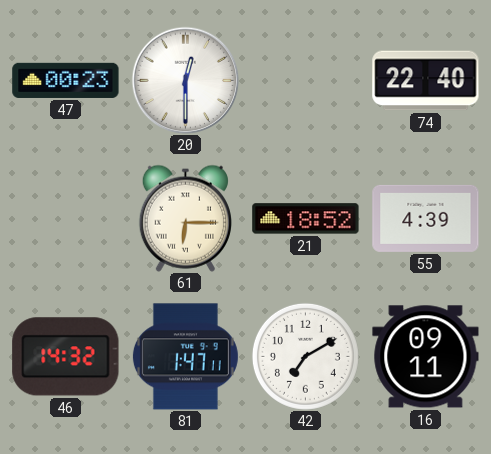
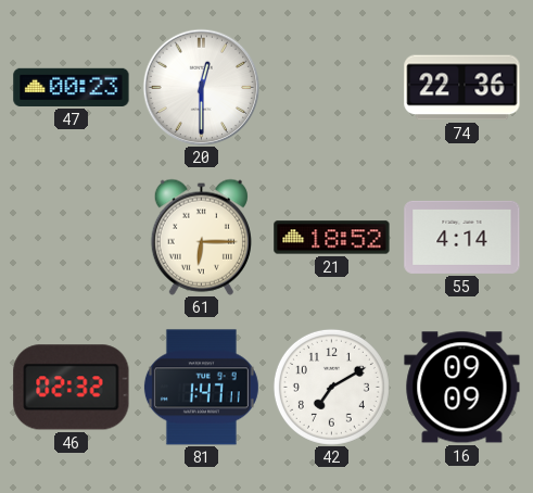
74: 22:40 -> 22:36 (462, 88)
55: 4:39 -> 4:14 (462, 237)
46: 14:32 -> 02:32 (72, 388)
16: 09:11 -> 09:09 (462, 388)
